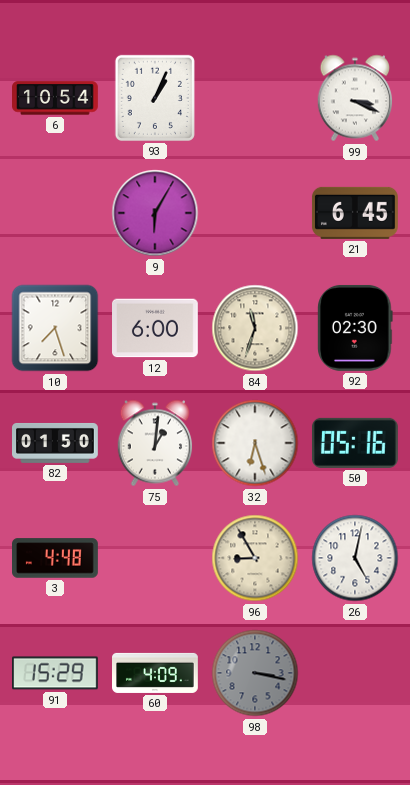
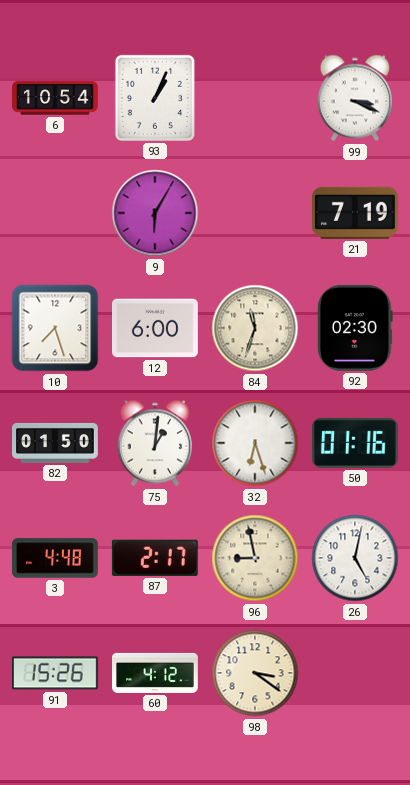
21: 6:45 -> 7:19 (355, 213)
50: 05:16 -> 01:16 (355, 443)
87: none -> 2:17 (155, 558)
96: 8:55 -> 8:58 (255, 558)
91: 15:29 -> 15:26 (56, 673)
60: 4:09 -> 4:12 (156, 673)
98: 3:17 -> 3:21 (255, 673)
98 dial: grey -> cream (255, 673)
